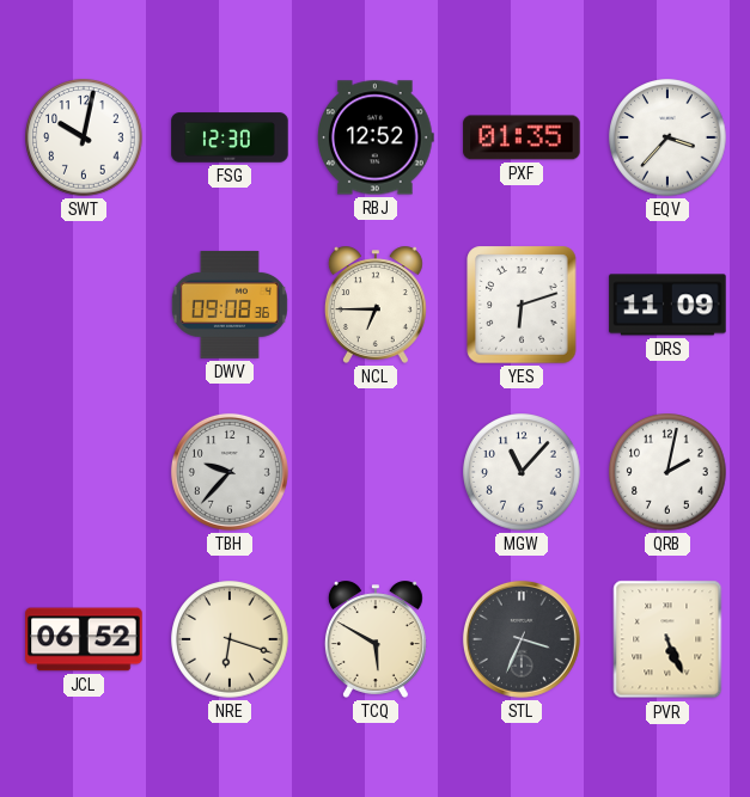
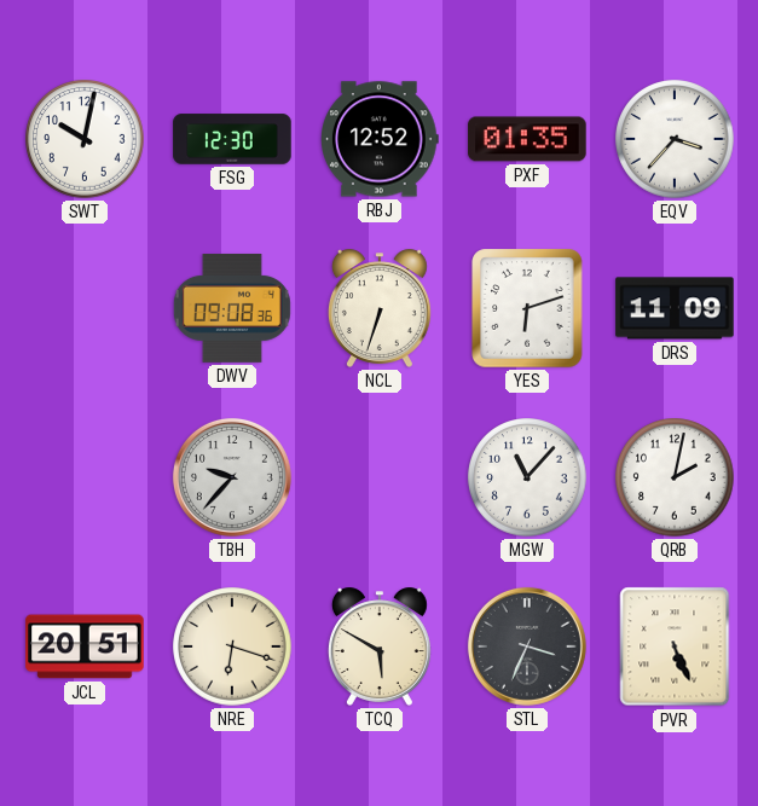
NCL: 6:45 -> 6:33 (380, 308)
JCL: 06:52 -> 20:51 (85, 646)
